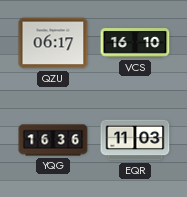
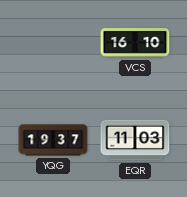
QZU: 06:17 -> none (53, 43)
YQG: 16:36 -> 19:37 (53, 140)
